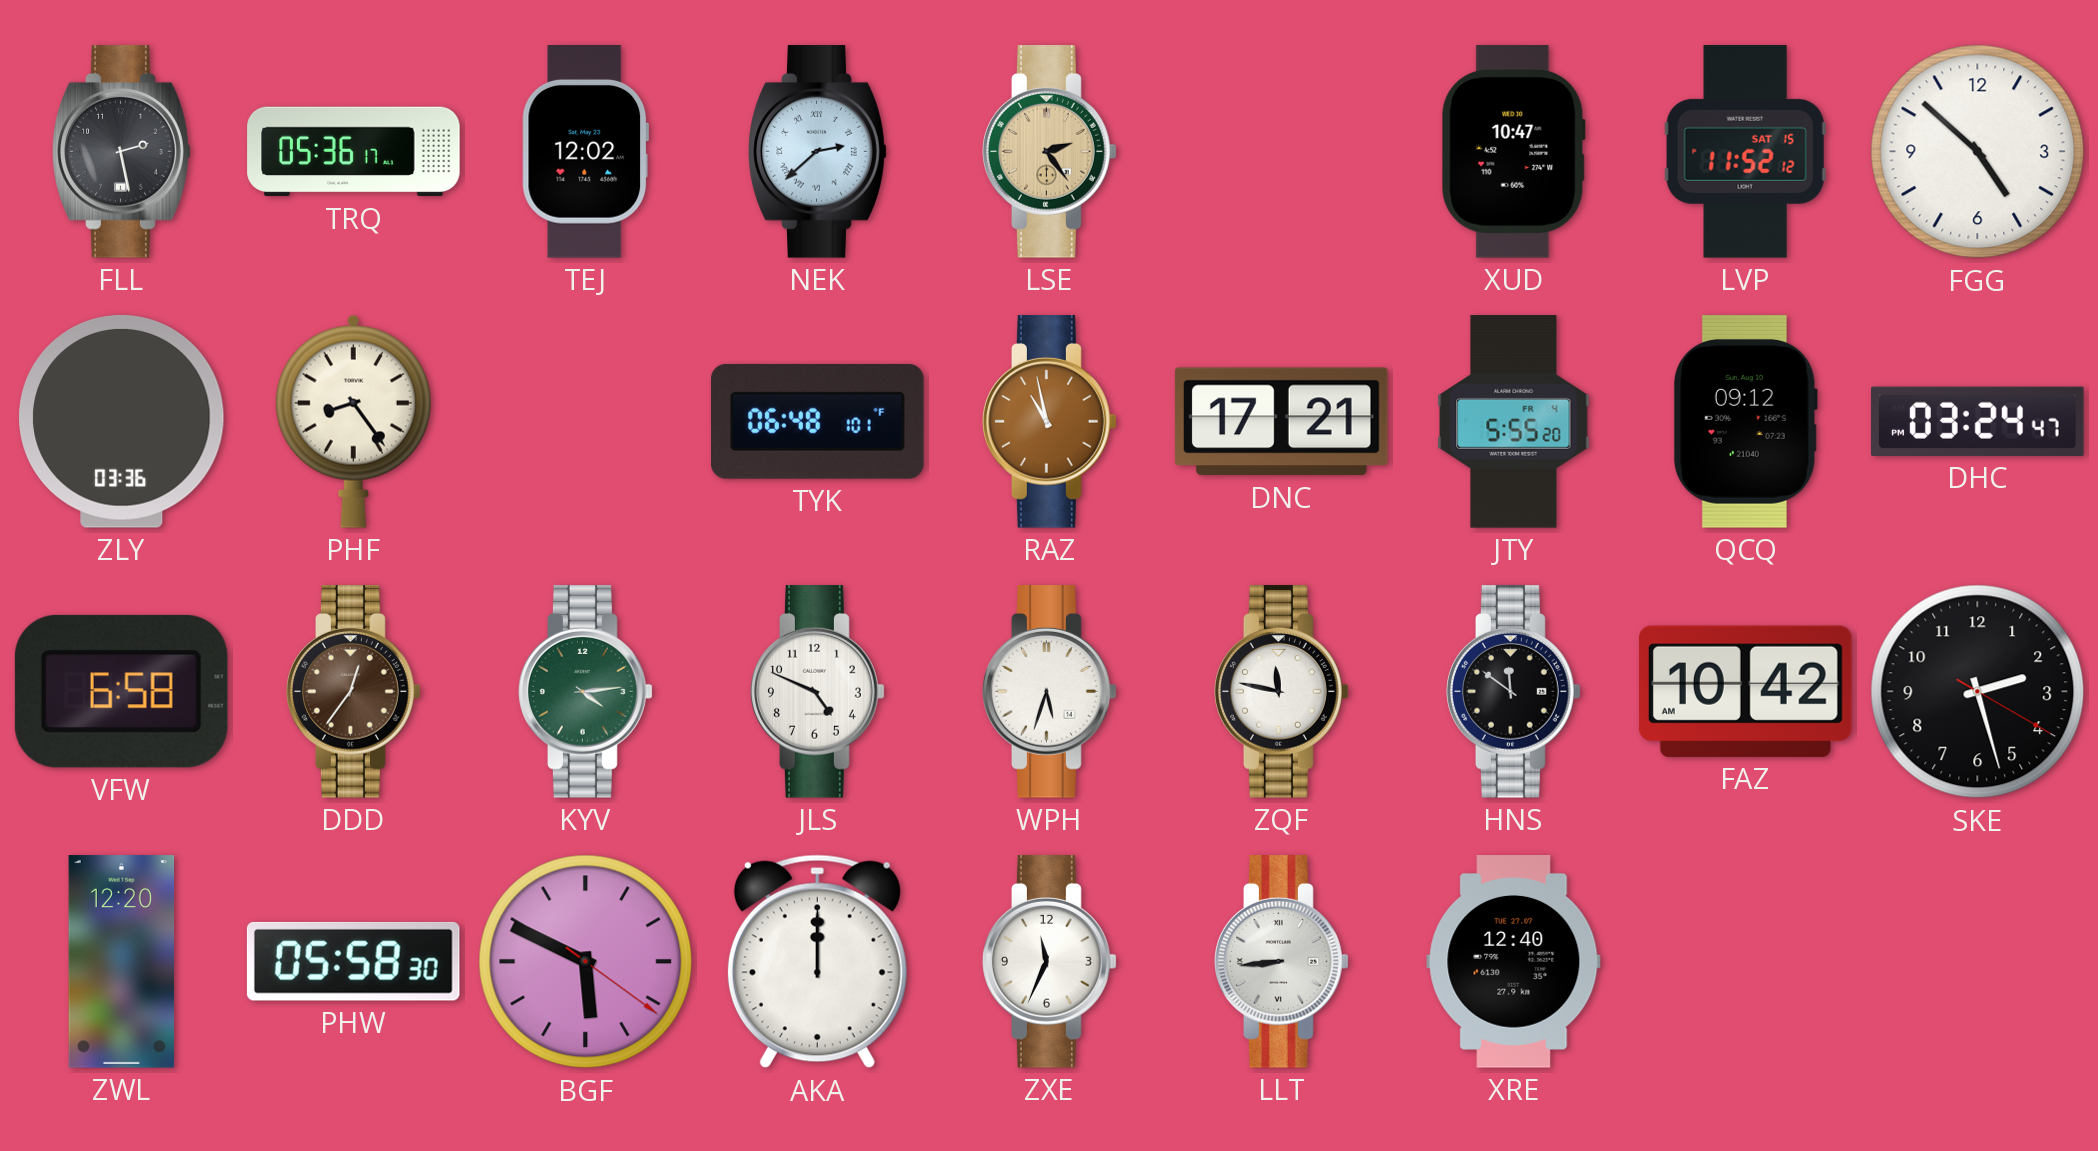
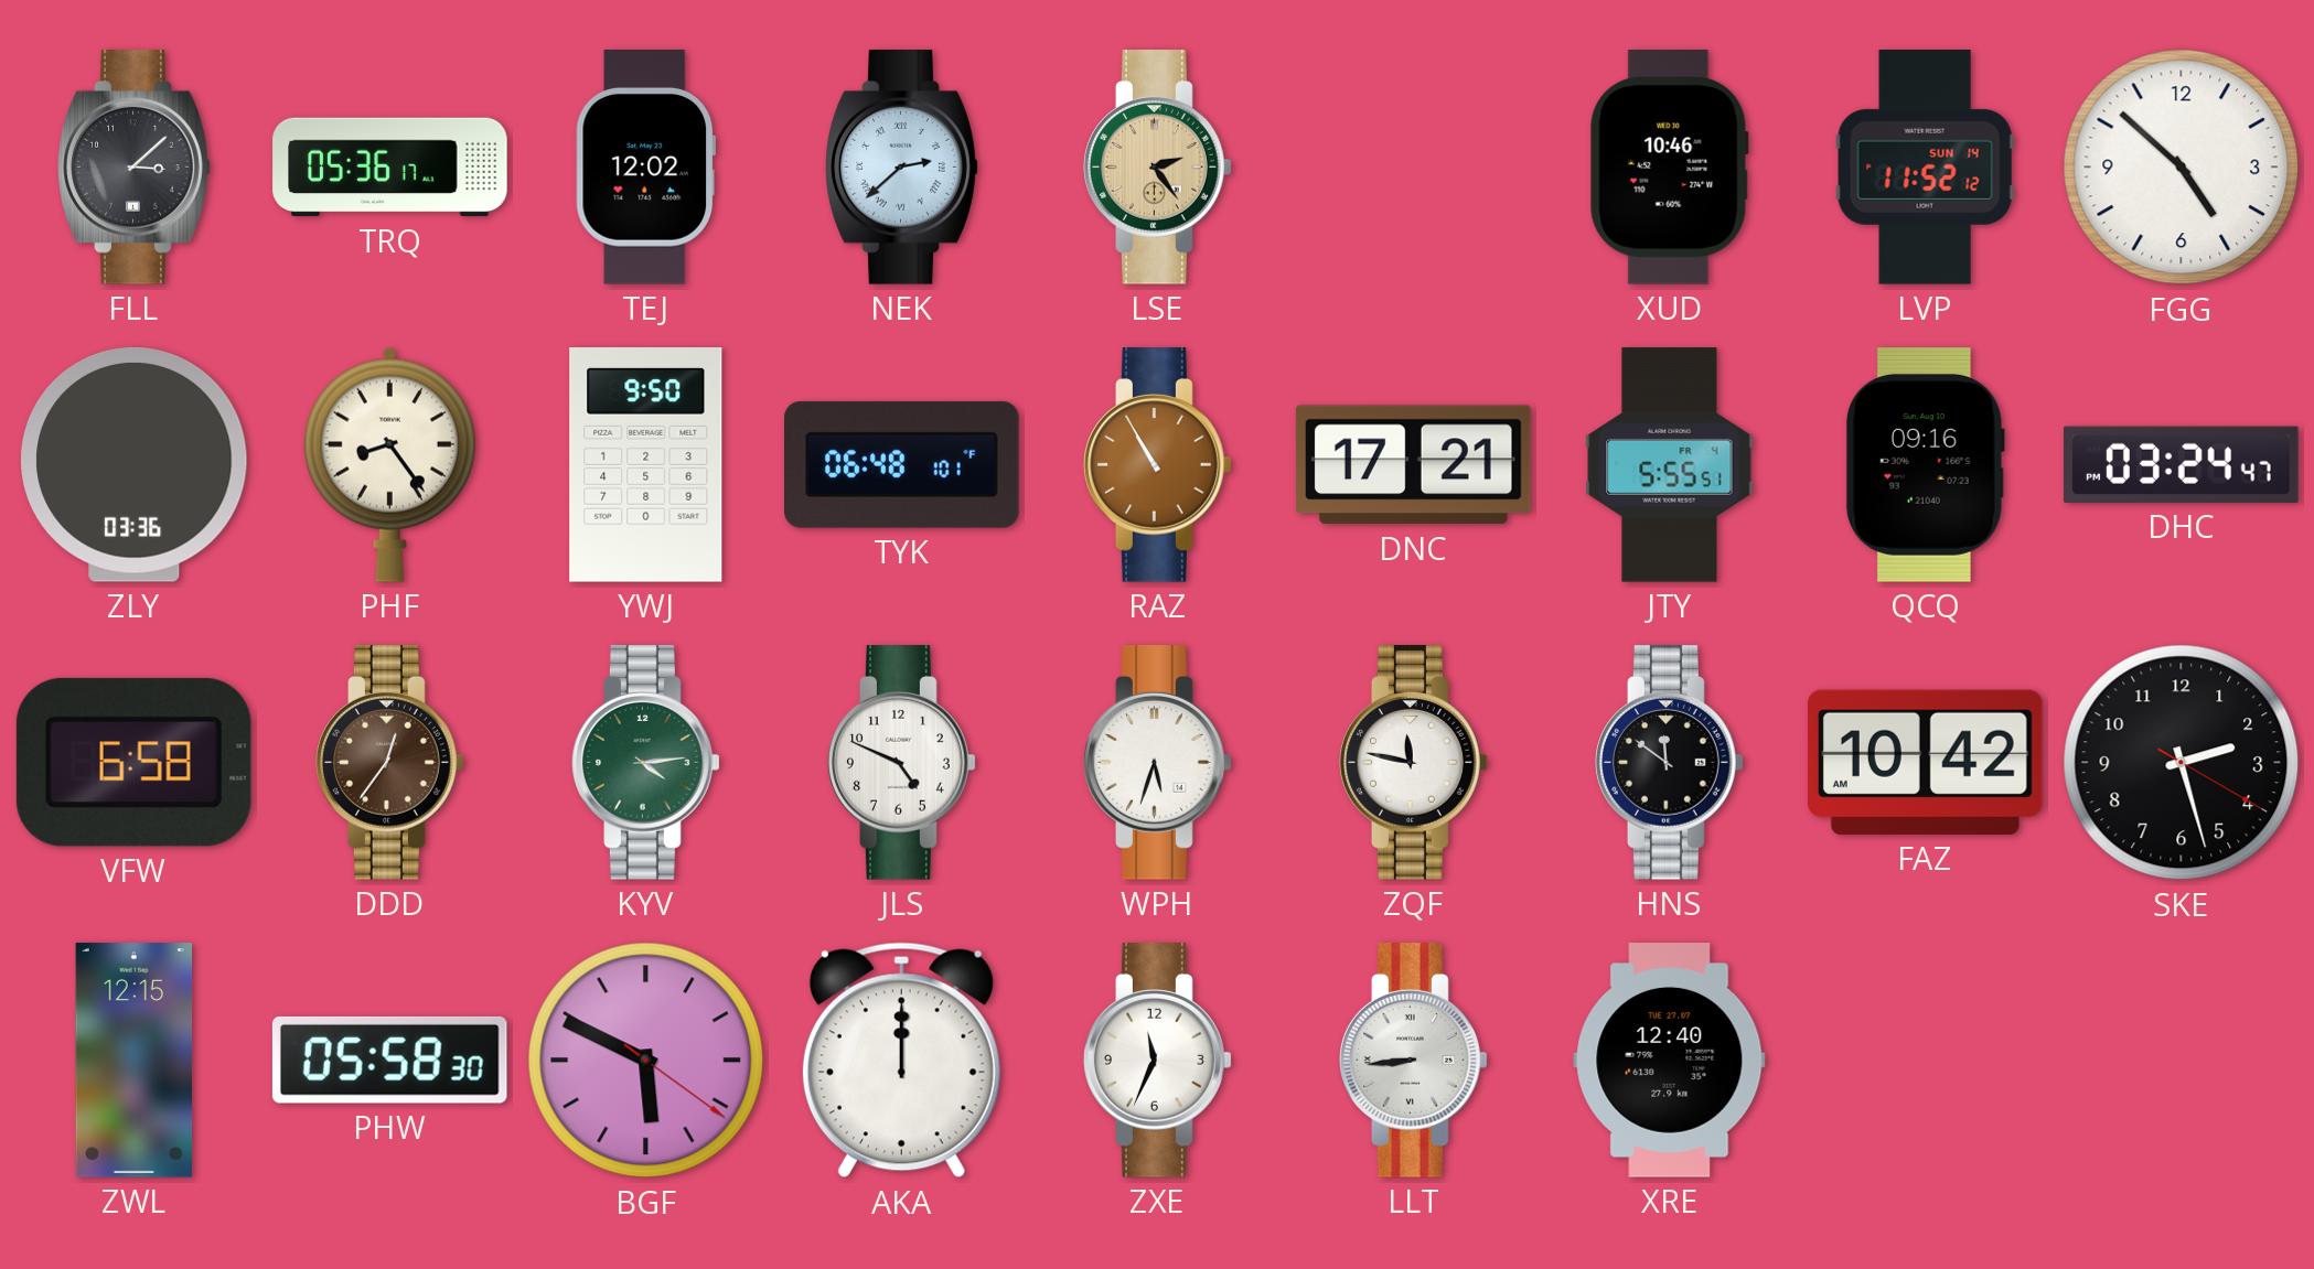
FLL: 2:28 -> 3:08 (135, 168)
XUD: 10:47 -> 10:46 (1669, 168)
LVP date: SAT 15 -> SUN 14 (1925, 168)
YWJ: none -> 9:50 (646, 465)
RAZ: 10:58 -> 10:55 (1158, 465)
JTY: 5:55:20 -> 5:55:51 (1670, 465)
QCQ: 09:12 -> 09:16 (1925, 465)
ZWL: 12:20 -> 12:15 (135, 1061)
